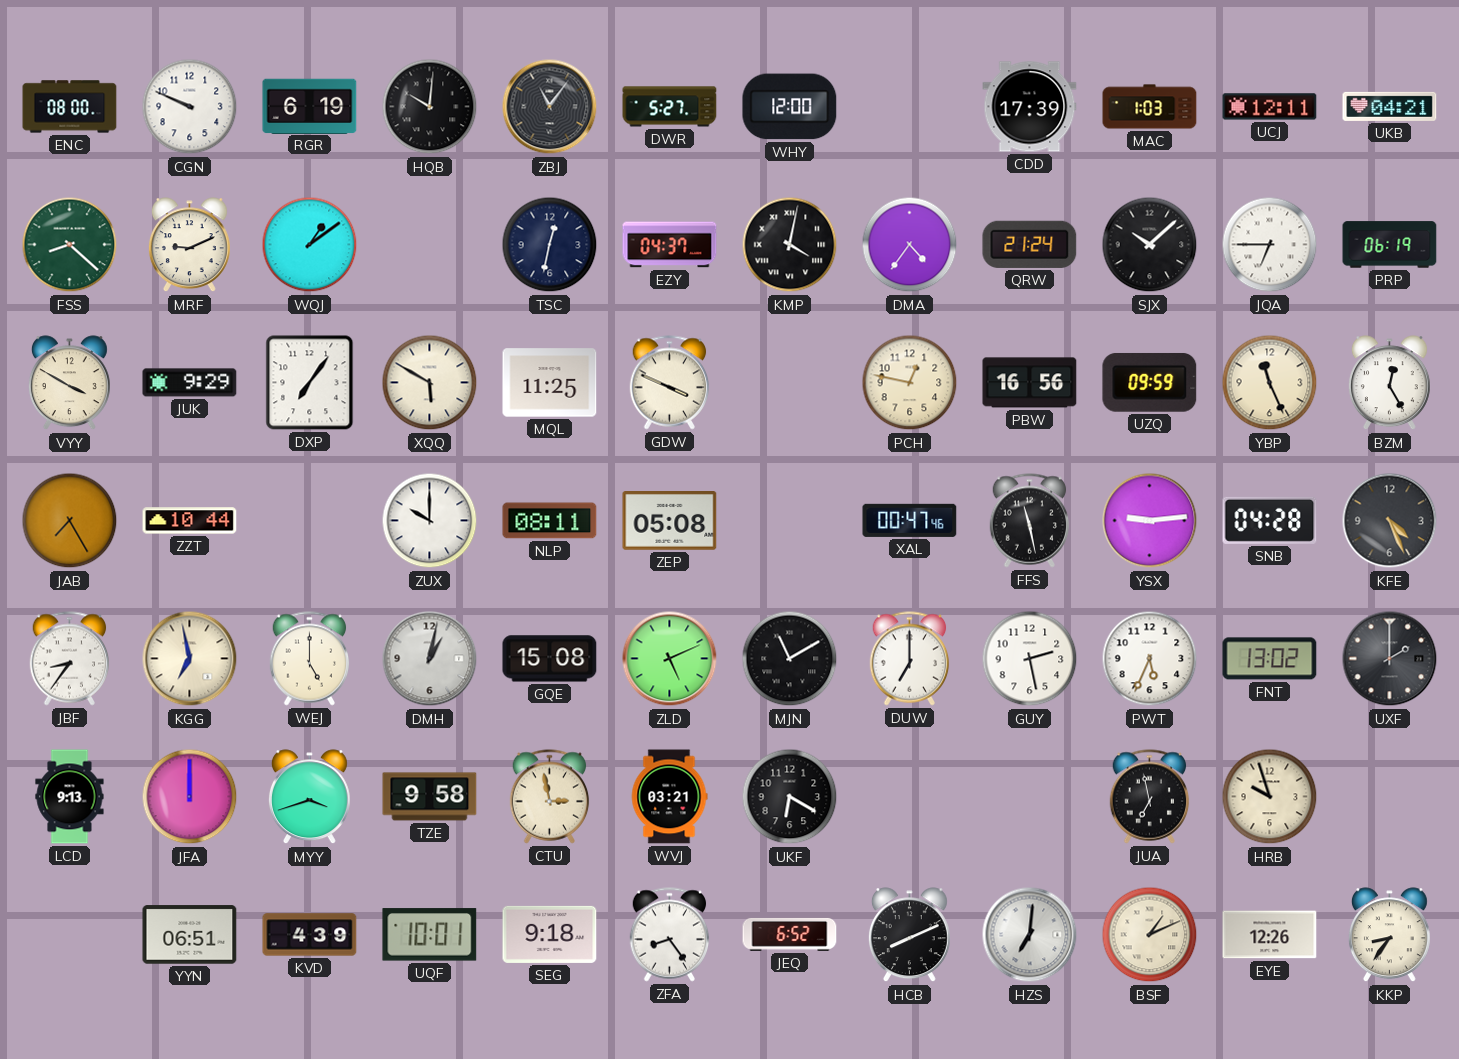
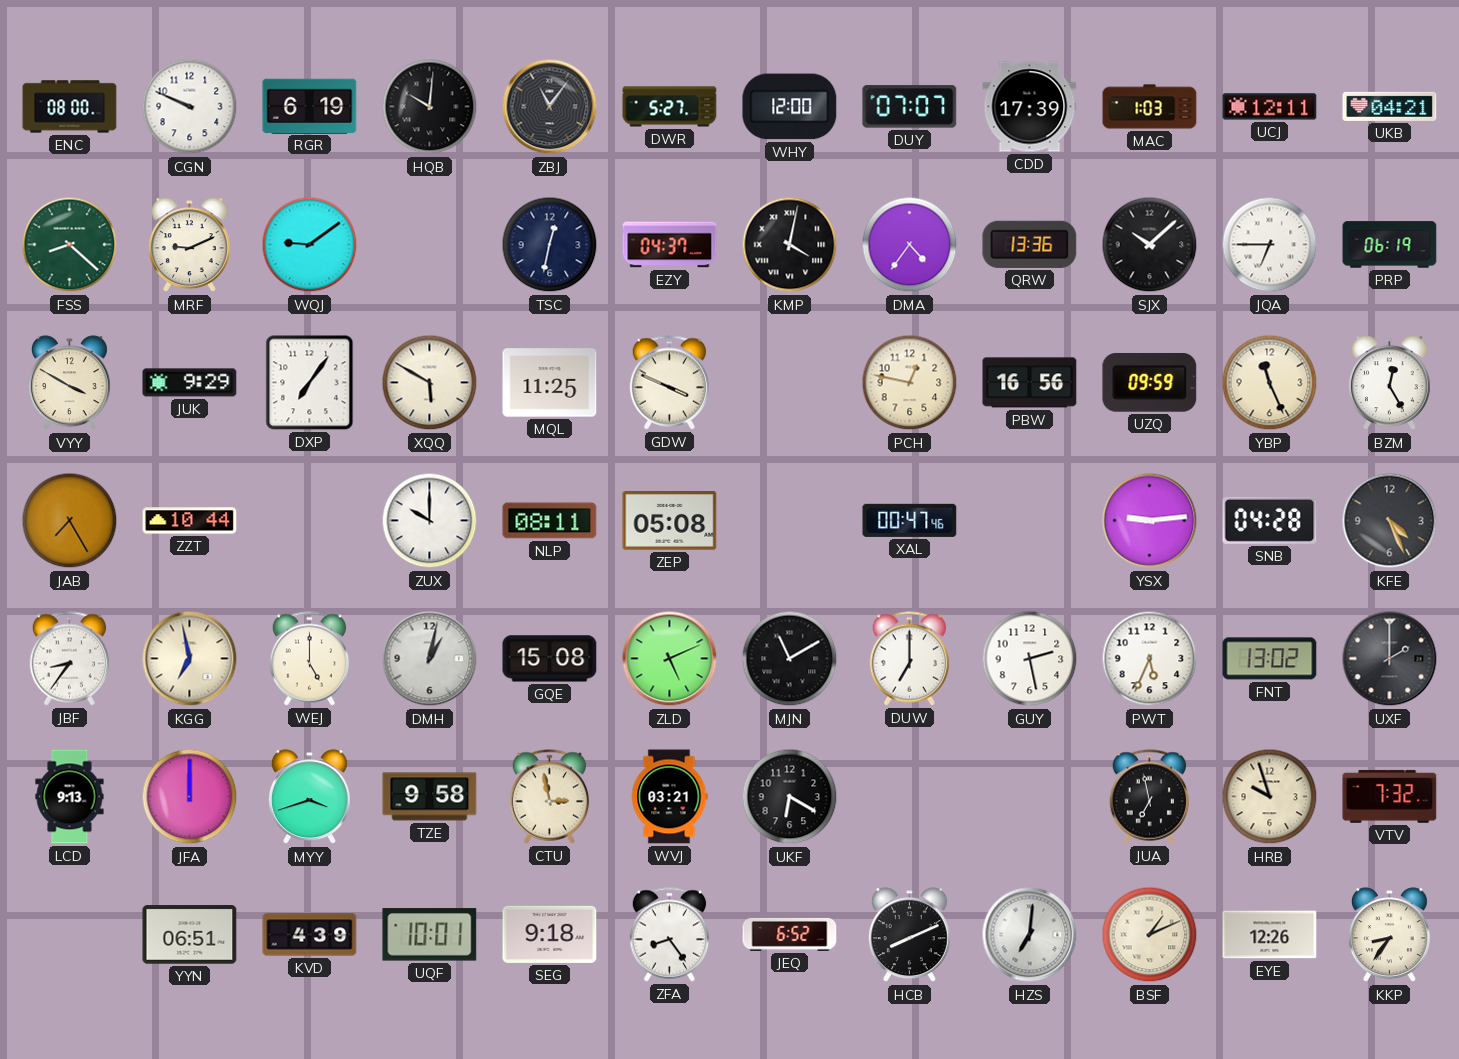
DUY: none -> 07:07 (910, 107)
WQJ: 1:09 -> 9:09 (310, 245)
QRW: 21:24 -> 13:36 (1030, 244)
FFS: 11:28 -> none (1030, 521)
VTV: none -> 7:32 (1390, 796)
